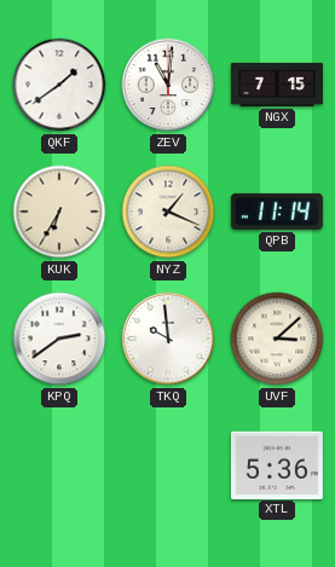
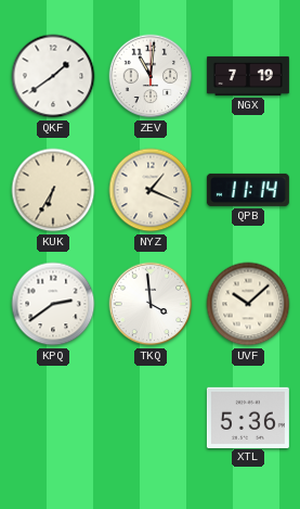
NGX: 7:15 -> 7:19 (248, 76)
TKQ: 9:59 -> 3:59 (151, 304)
UVF: 3:08 -> 10:08 (248, 304)
